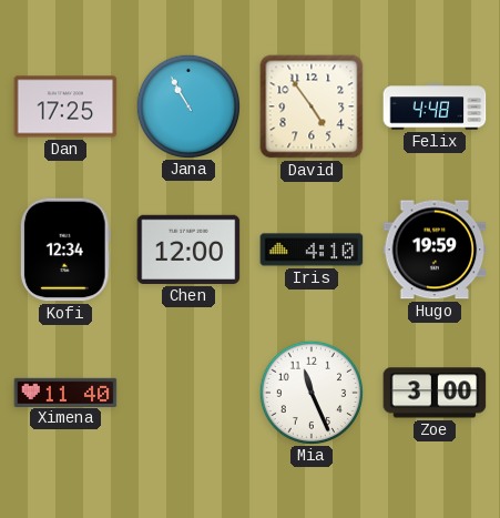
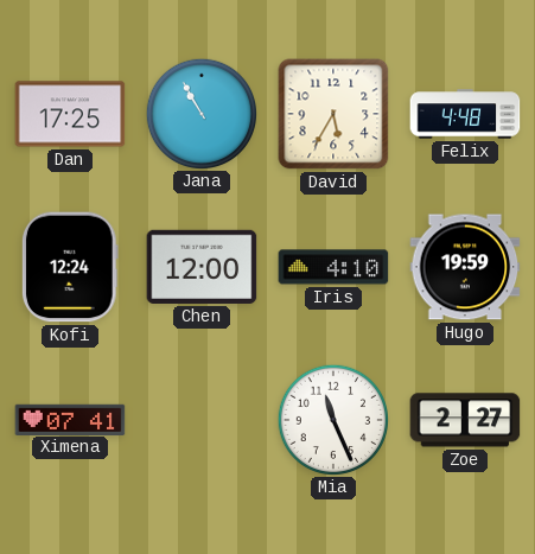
David: 4:54 -> 5:35 (333, 114)
Kofi: 12:34 -> 12:24 (70, 267)
Ximena: 11:40 -> 07:41 (70, 419)
Zoe: 3:00 -> 2:27 (465, 420)
